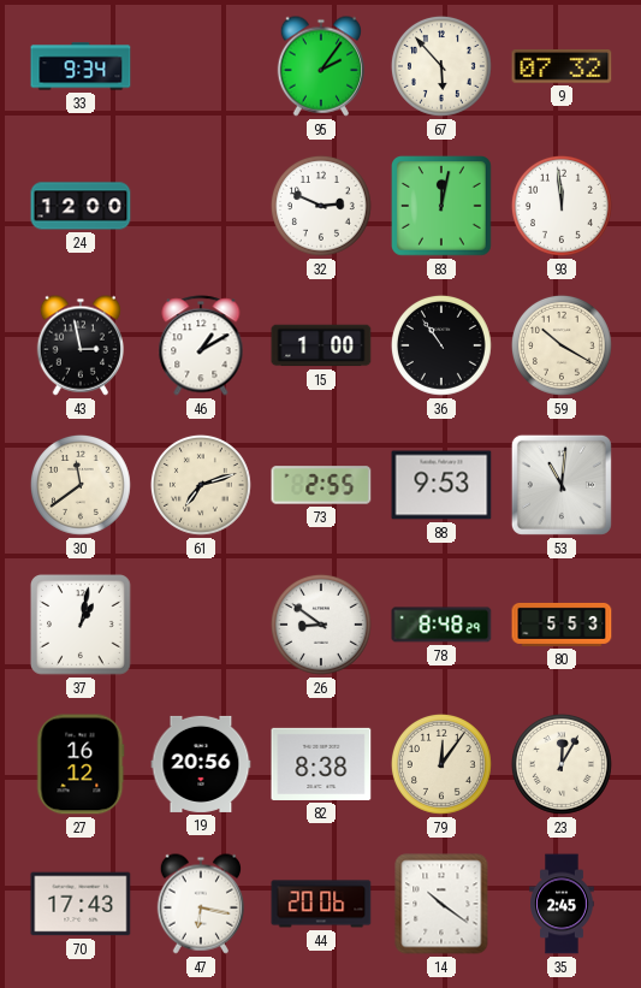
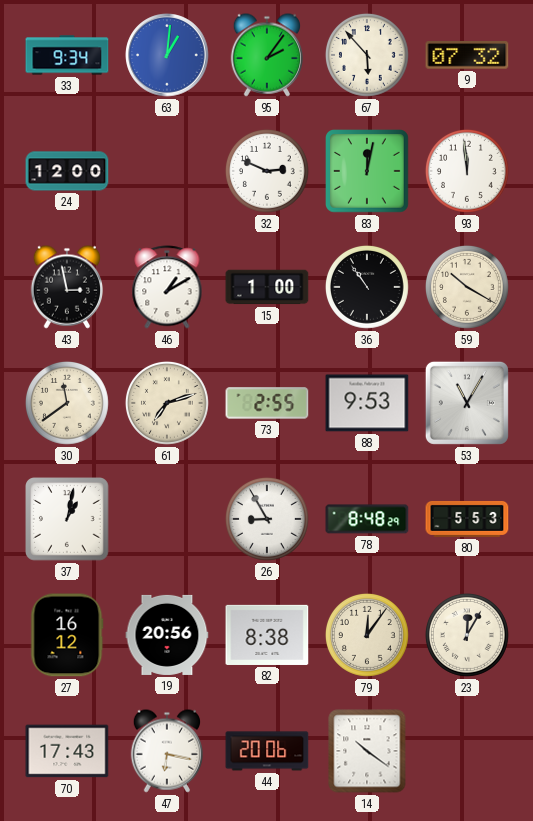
63: none -> 1:01 (167, 55)
53: 11:01 -> 11:05 (467, 403)
26: 8:51 -> 8:55 (267, 519)
35: 2:45 -> none (562, 904)
